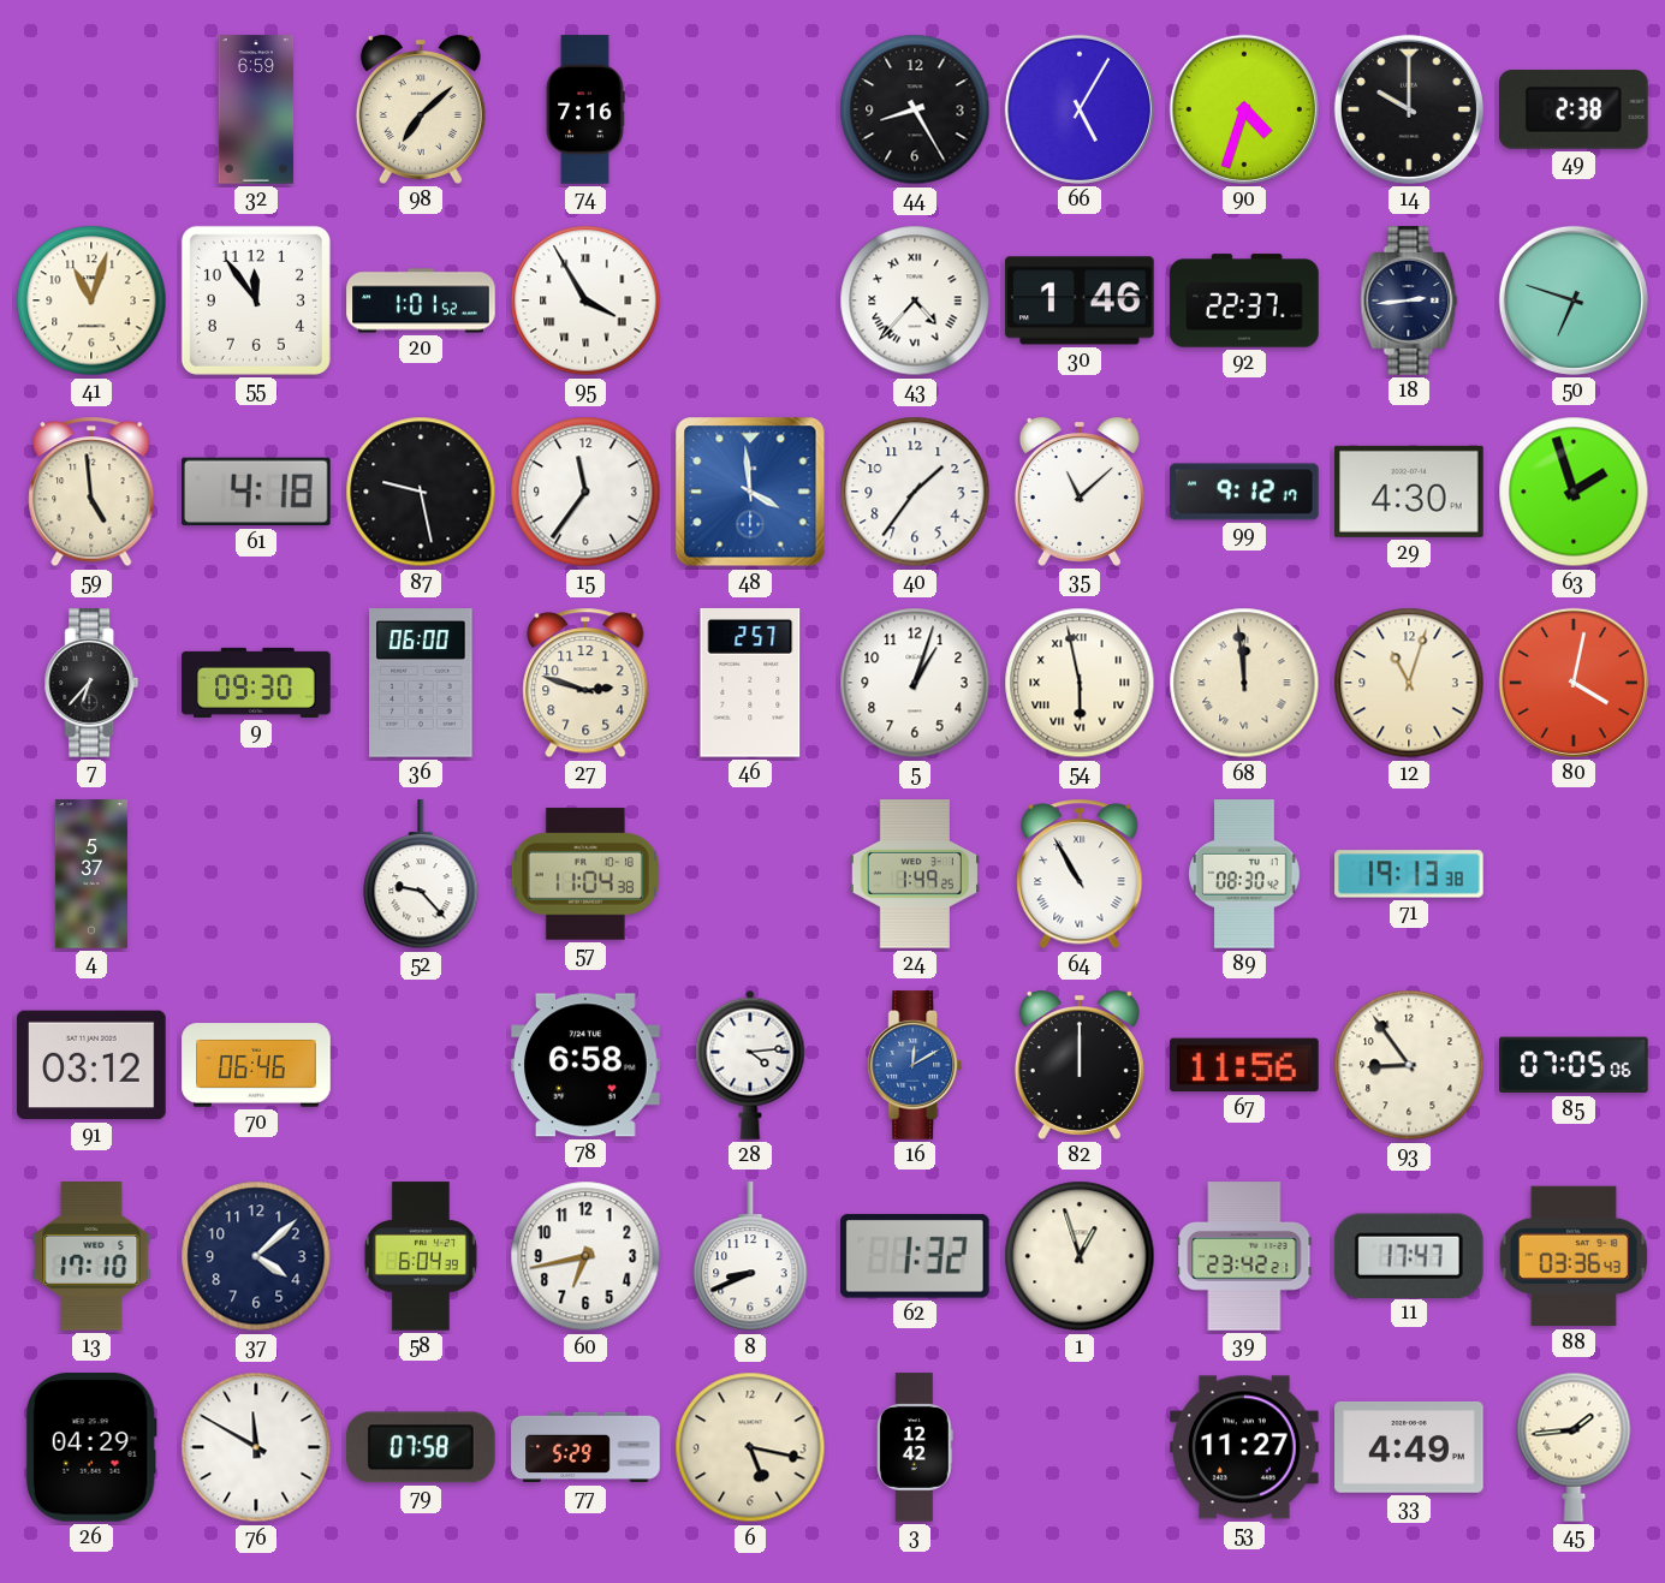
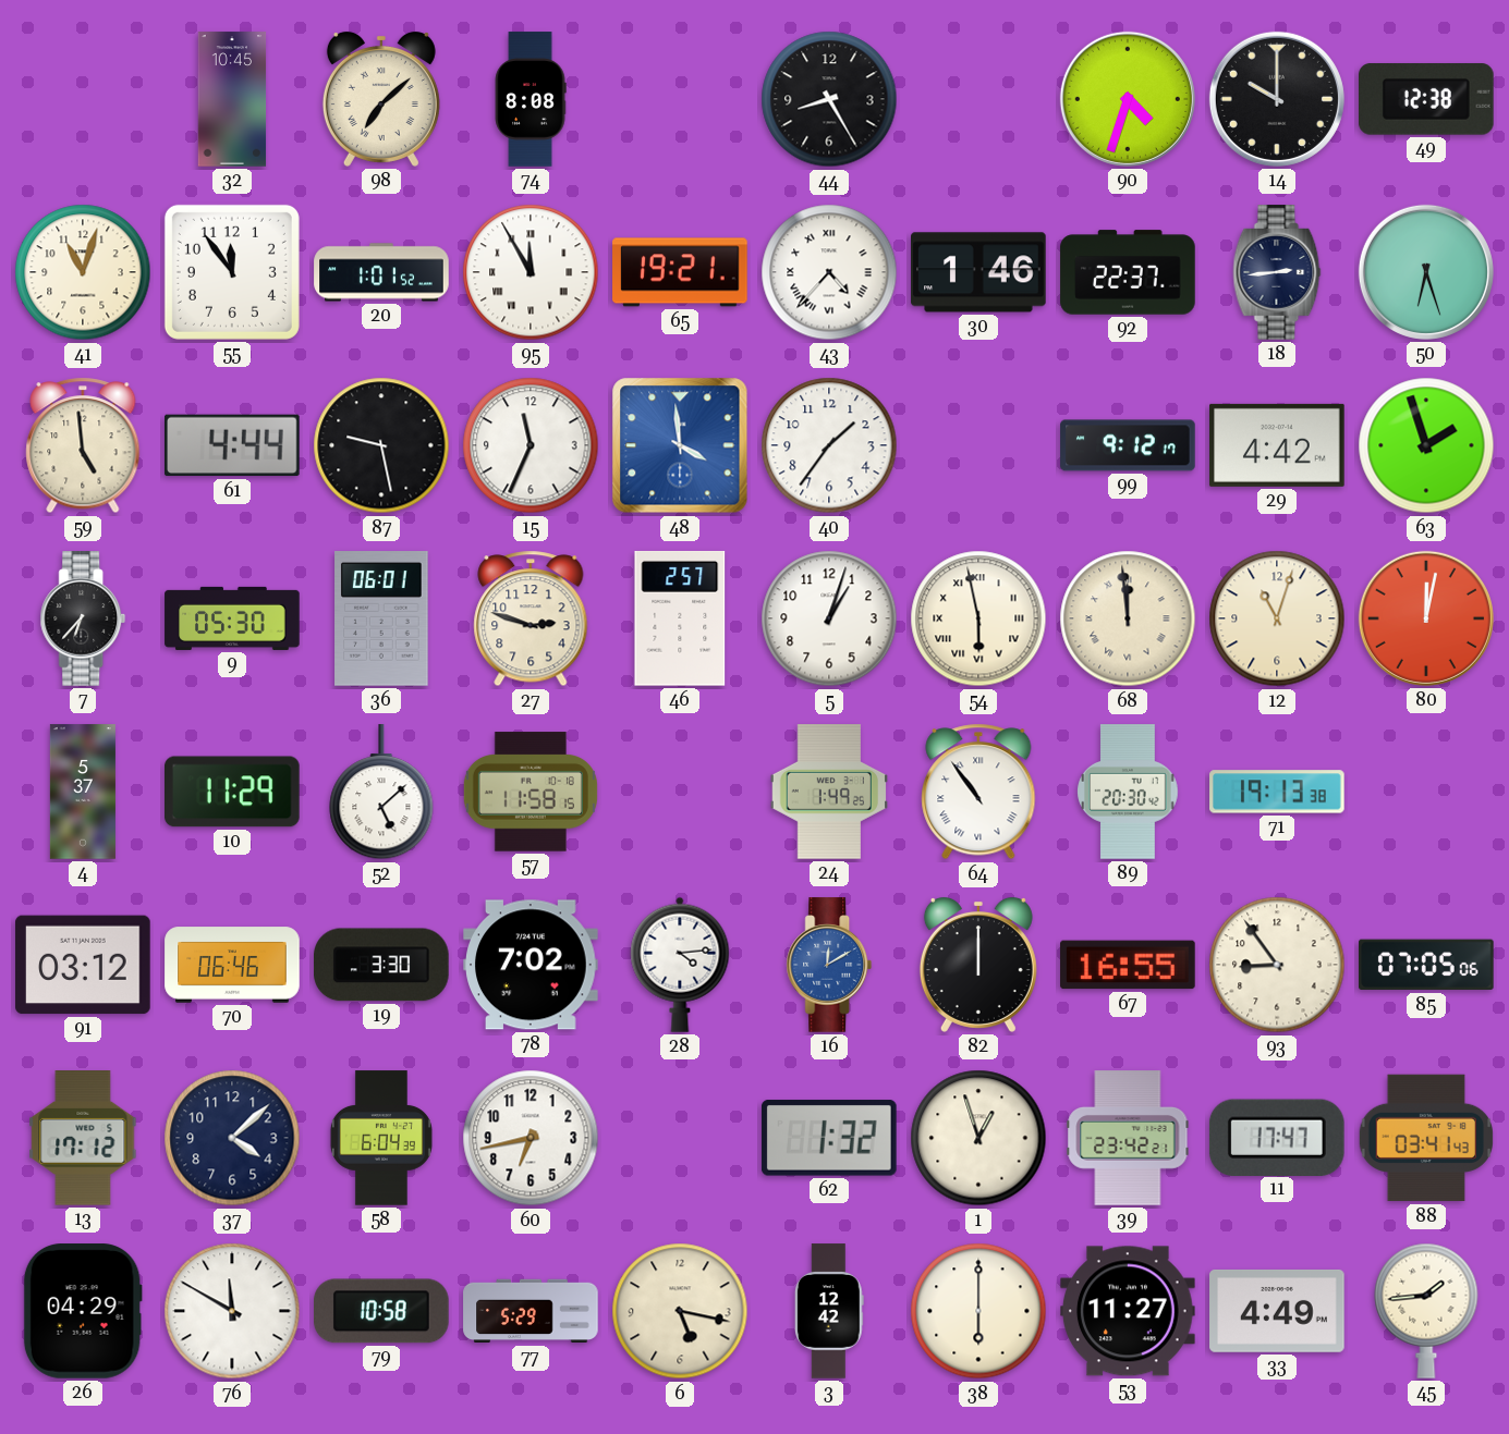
32: 6:59 -> 10:45 (232, 99)
74: 7:16 -> 8:08 (531, 99)
66: 5:05 -> none (1080, 109)
49: 2:38 -> 12:38 (1427, 99)
95: 3:55 -> 11:55 (531, 272)
65: none -> 19:21 (680, 272)
50: 6:48 -> 6:27 (1426, 272)
61: 4:18 -> 4:44 (233, 445)
15: 11:36 -> 11:34 (531, 445)
35: 11:08 -> none (1080, 492)
29: 4:30 -> 4:42 (1277, 445)
9: 09:30 -> 05:30 (232, 618)
36: 06:00 -> 06:01 (381, 618)
80: 4:02 -> 12:02 (1426, 618)
10: none -> 11:29 (233, 792)
52: 9:23 -> 5:08 (381, 793)
57: 11:04 -> 11:58 (531, 792)
64: 10:55 -> 10:54 (978, 792)
89: 08:30 -> 20:30 (1128, 792)
19: none -> 3:30 (382, 965)
78: 6:58 -> 7:02 (531, 965)
67: 11:56 -> 16:55 (1128, 965)
13: 17:10 -> 17:12 (83, 1139)
8: 8:41 -> none (750, 1257)
88: 03:36 -> 03:41 (1425, 1138)
79: 07:58 -> 10:58 (382, 1311)
38: none -> 6:00 (978, 1311)
